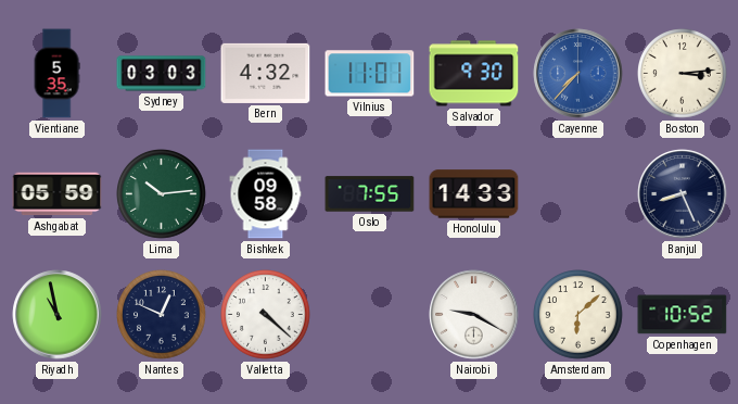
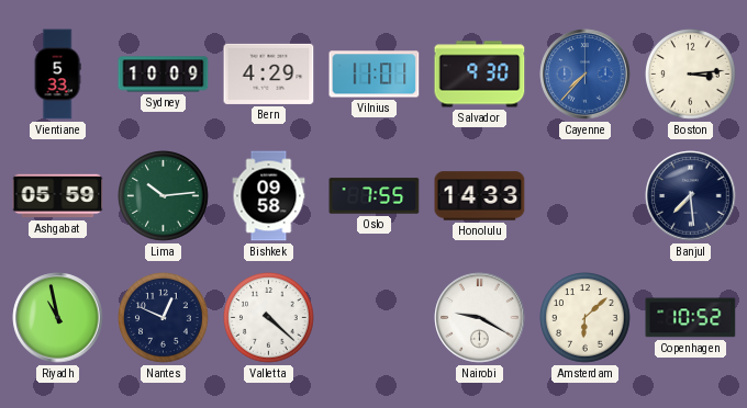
Vientiane: 5:35 -> 5:33 (57, 75)
Sydney: 03:03 -> 10:09 (164, 75)
Bern: 4:32 -> 4:29 (269, 73)
Banjul: 8:26 -> 7:29 (691, 196)
